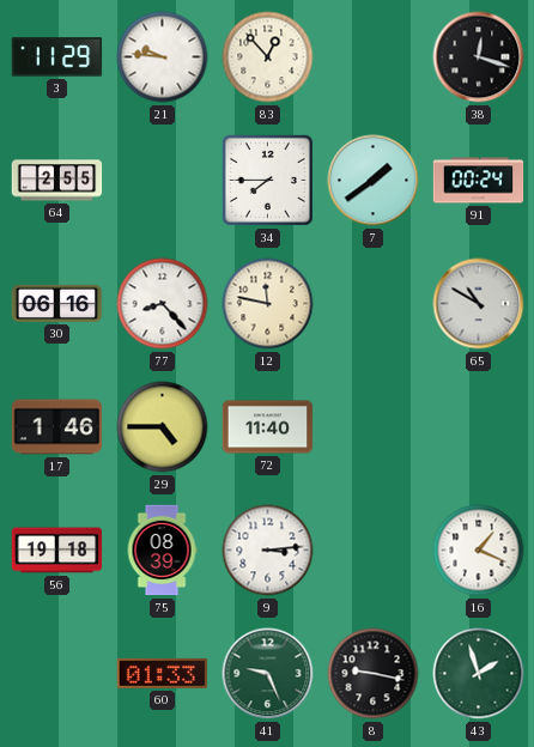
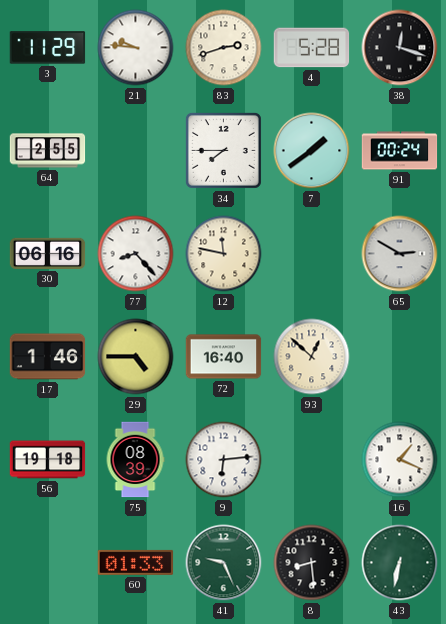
83: 12:53 -> 2:42 (224, 48)
4: none -> 5:28 (312, 48)
65: 10:50 -> 2:50 (400, 254)
72: 11:40 -> 16:40 (224, 357)
93: none -> 12:52 (312, 357)
9: 3:14 -> 6:14 (224, 460)
8: 9:17 -> 8:29 (312, 563)
43: 1:57 -> 6:32 (400, 563)
